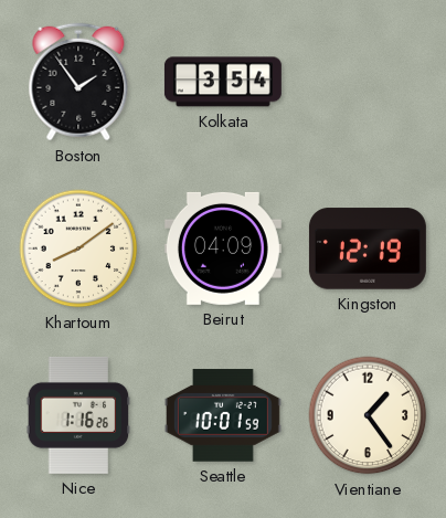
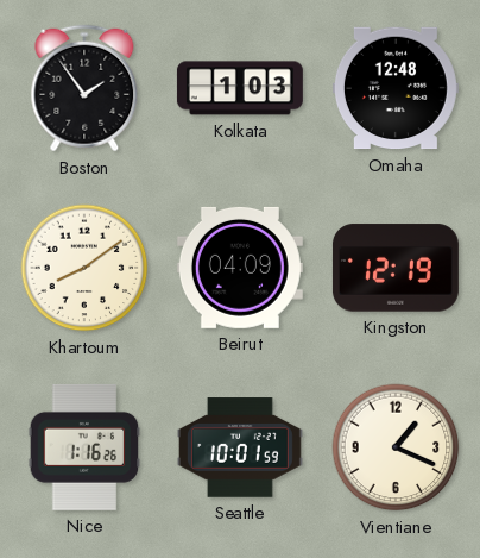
Kolkata: 3:54 -> 1:03 (240, 88)
Omaha: none -> 12:48 (396, 88)
Vientiane: 1:24 -> 1:19 (396, 447)
